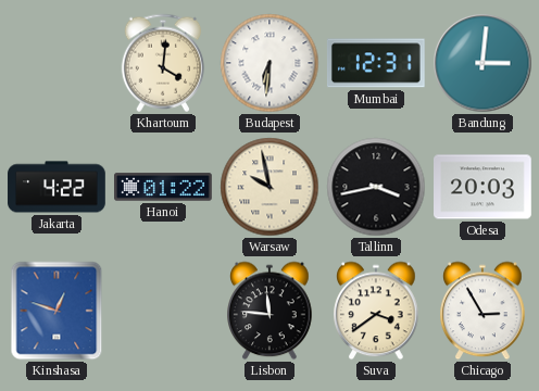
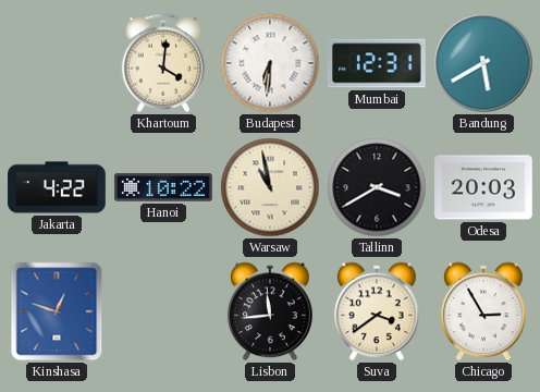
Bandung: 3:01 -> 5:40 (483, 63)
Hanoi: 01:22 -> 10:22 (164, 187)
Warsaw: 9:58 -> 10:58 (270, 187)
Tallinn: 3:43 -> 3:40 (377, 187)
Lisbon: 11:46 -> 11:44 (270, 311)
